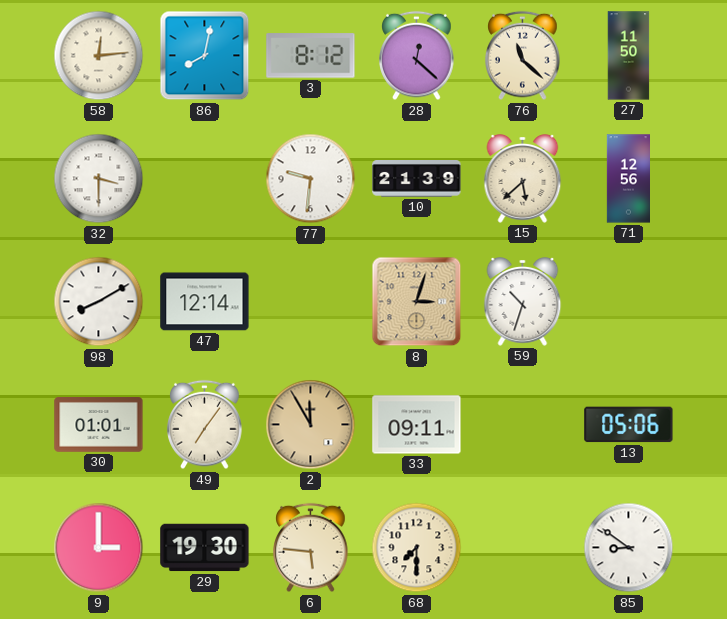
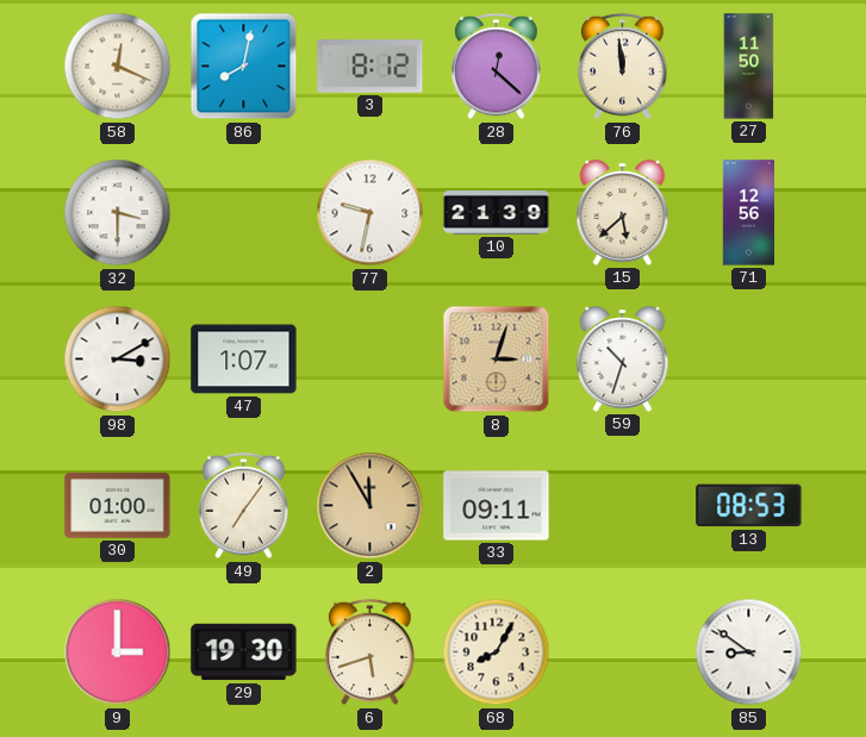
58: 12:14 -> 12:19 (118, 67)
76: 11:22 -> 11:59 (623, 67)
77: 9:31 -> 9:32 (370, 213)
98: 8:10 -> 3:10 (118, 360)
47: 12:14 -> 1:07 (244, 360)
30: 01:01 -> 01:00 (118, 506)
13: 05:06 -> 08:53 (749, 506)
6: 5:46 -> 5:42 (370, 652)
68: 7:30 -> 8:05 (497, 652)
